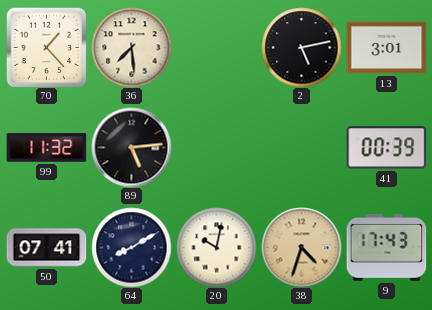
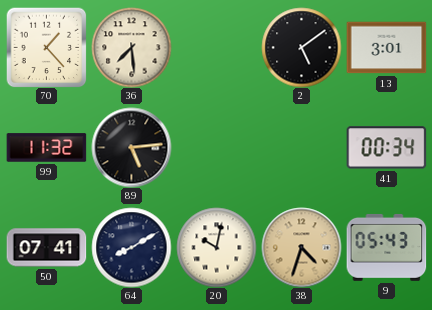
2: 5:13 -> 5:09 (301, 47)
41: 00:39 -> 00:34 (386, 148)
9: 17:43 -> 05:43 (386, 247)
